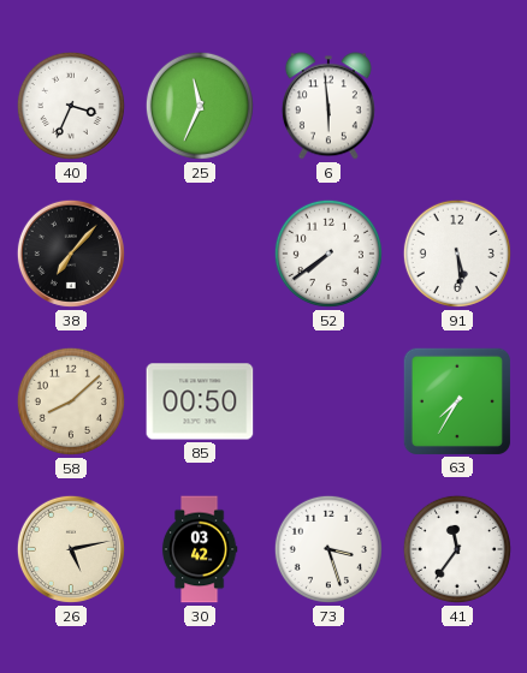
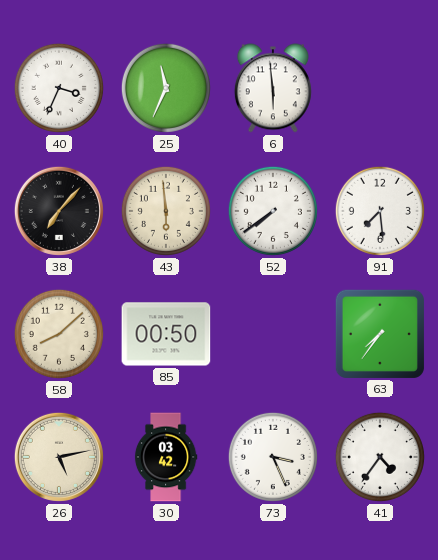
43: none -> 5:59 (166, 211)
91: 5:29 -> 7:29 (380, 211)
63: 7:35 -> 7:36 (379, 333)
73: 3:27 -> 3:26 (273, 457)
41: 11:36 -> 4:36 (380, 457)
